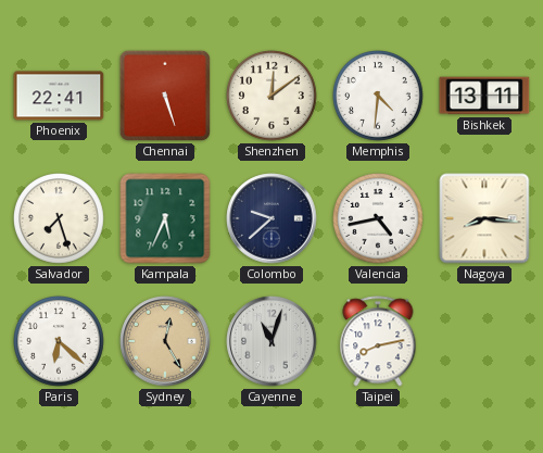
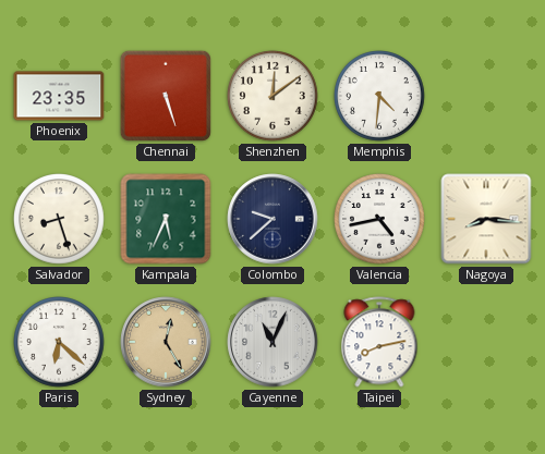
Phoenix: 22:41 -> 23:35 (59, 96)
Bishkek: 13:11 -> none (484, 96)
Salvador: 7:27 -> 8:27 (60, 220)
Cayenne: 11:03 -> 11:04 (272, 342)
